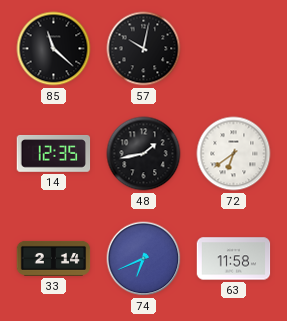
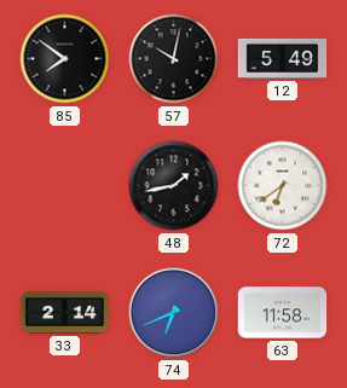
85: 11:22 -> 7:51 (65, 59)
12: none -> 5:49 (283, 58)
14: 12:35 -> none (54, 154)
